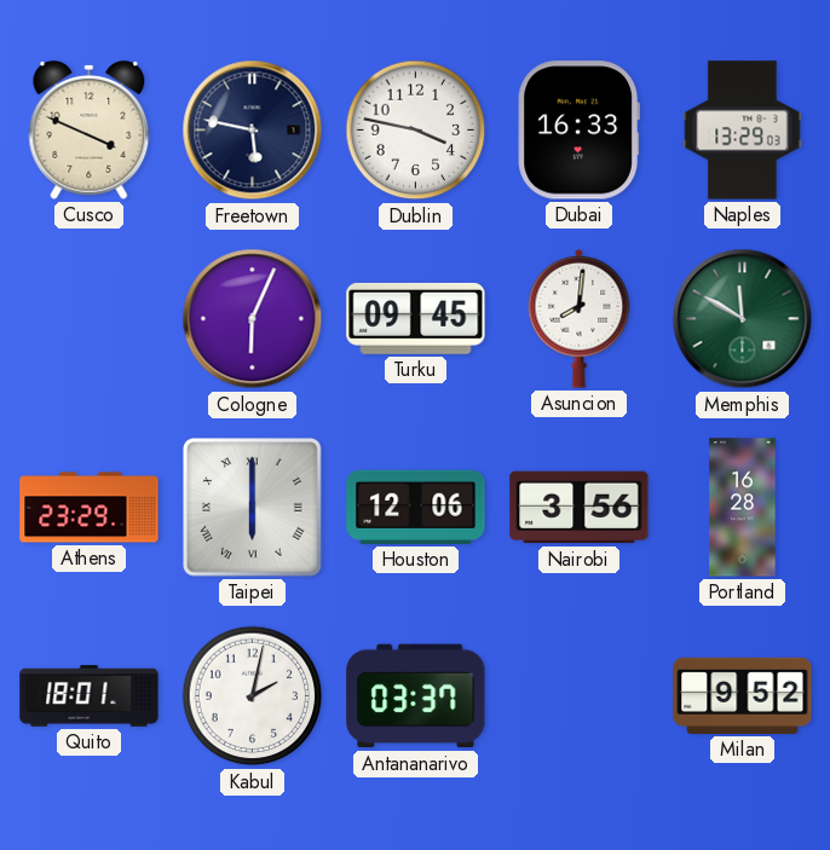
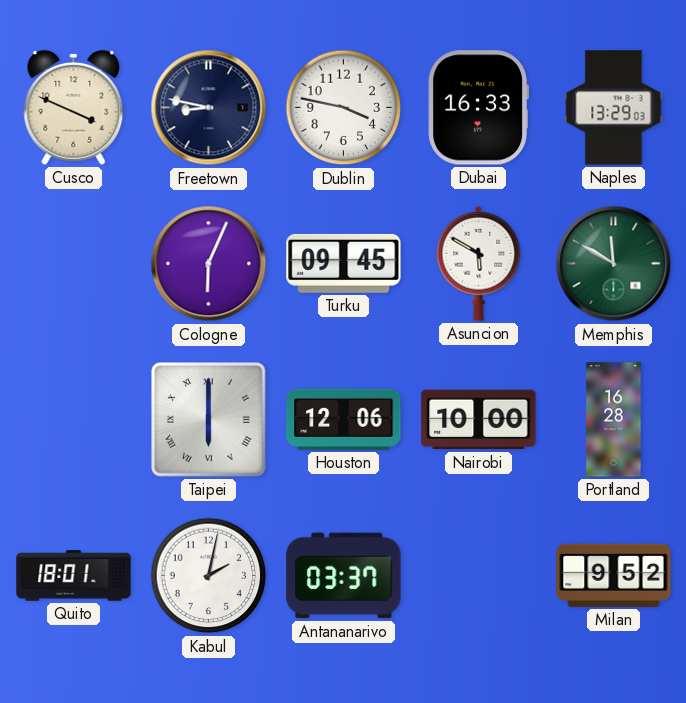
Freetown: 5:47 -> 8:47 (209, 108)
Asuncion: 8:01 -> 5:50 (479, 263)
Athens: 23:29 -> none (90, 508)
Nairobi: 3:56 -> 10:00 (479, 420)
